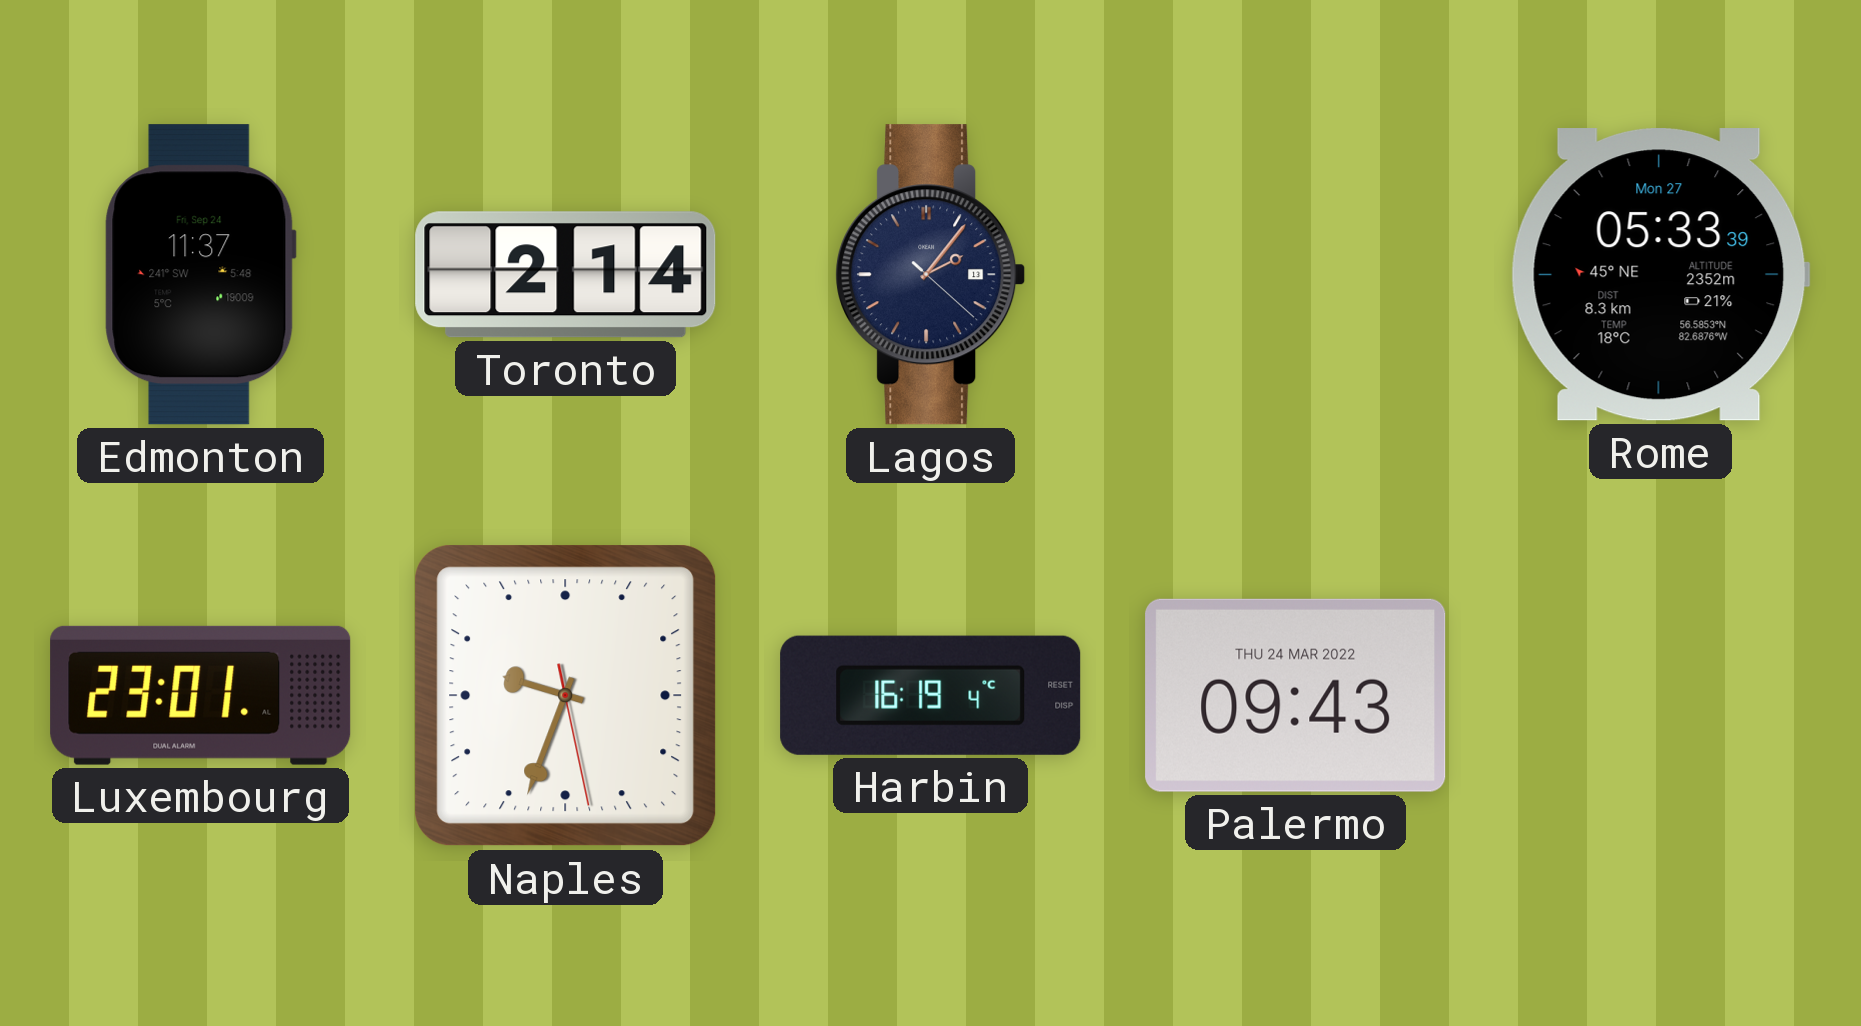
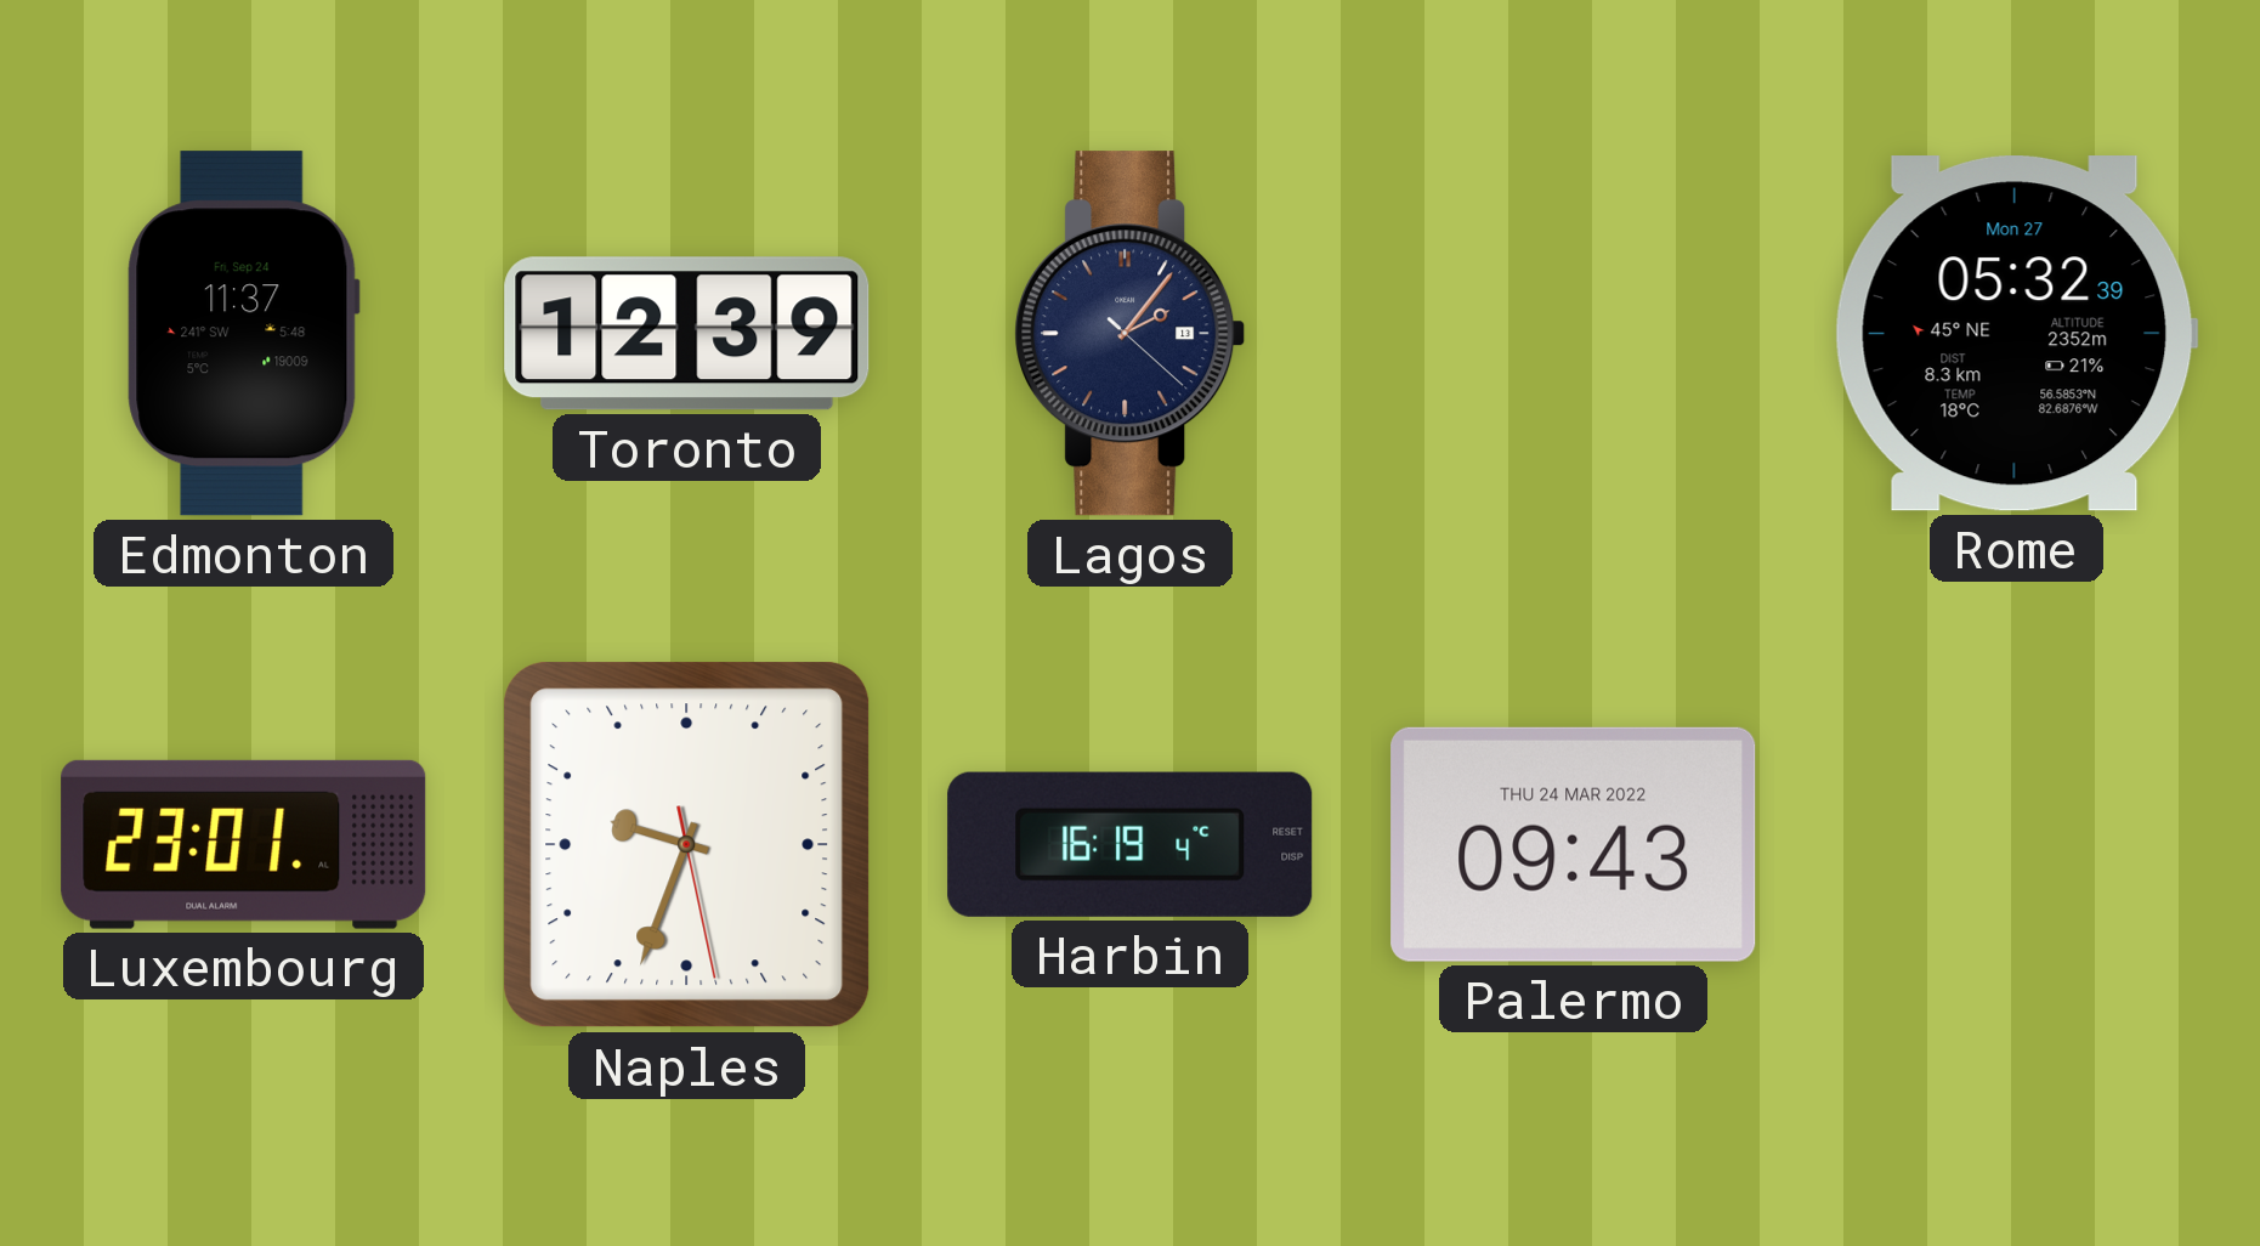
Toronto: 2:14 -> 12:39 (687, 334)
Rome: 05:33 -> 05:32 (2016, 334)
